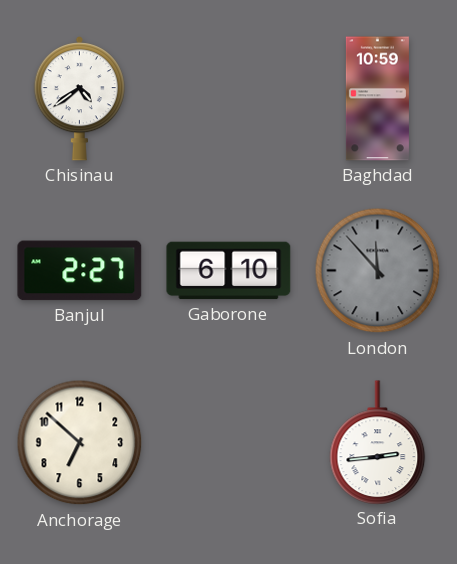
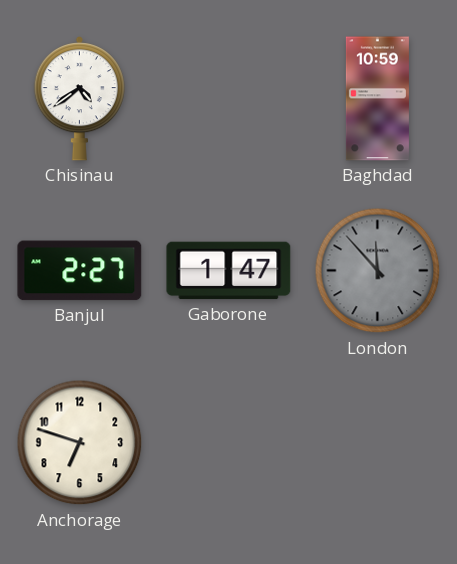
Gaborone: 6:10 -> 1:47 (229, 271)
Anchorage: 6:52 -> 6:48 (80, 443)
Sofia: 2:44 -> none (378, 442)
